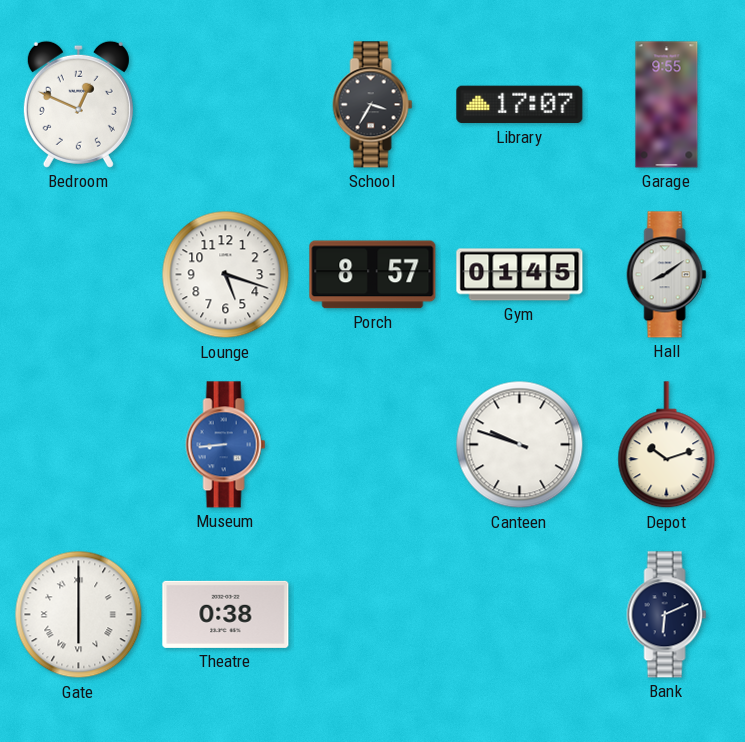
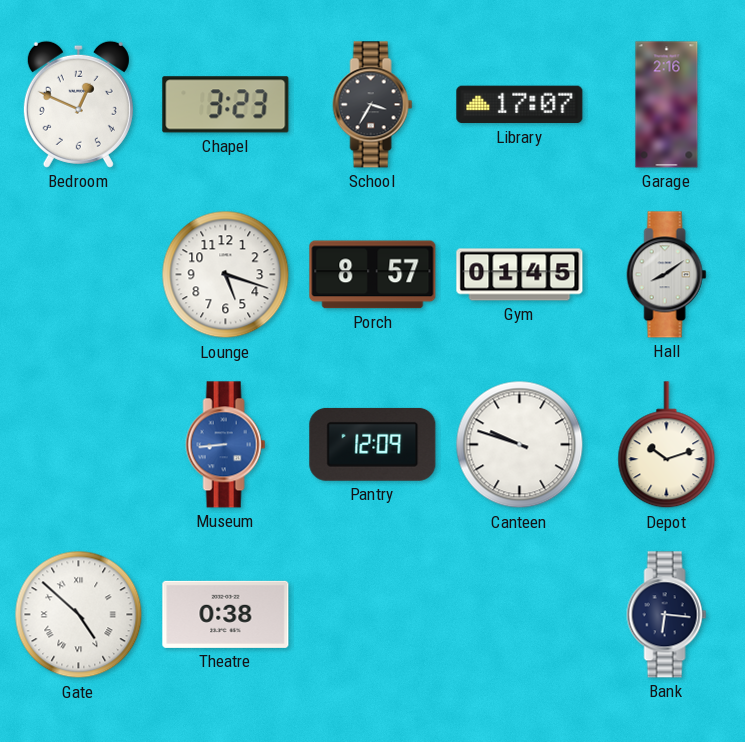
Chapel: none -> 3:23 (226, 105)
Garage: 9:55 -> 2:16 (667, 105)
Pantry: none -> 12:09 (373, 444)
Gate: 6:00 -> 4:52 (79, 615)
Bank: 6:11 -> 6:16 (667, 615)
